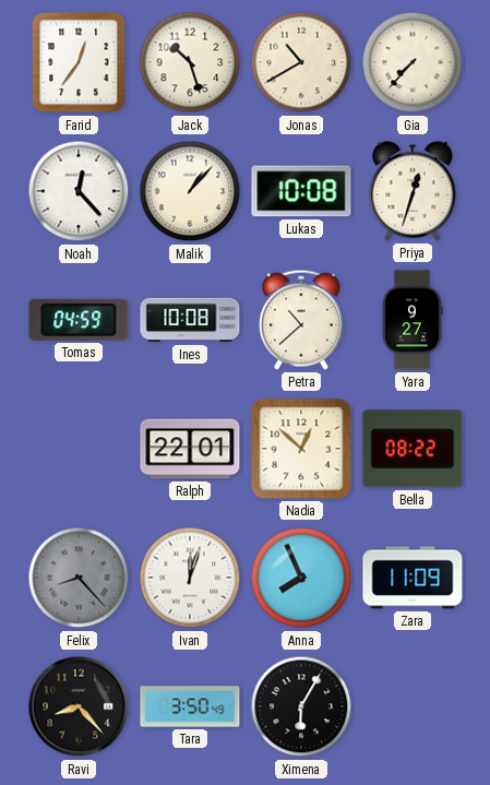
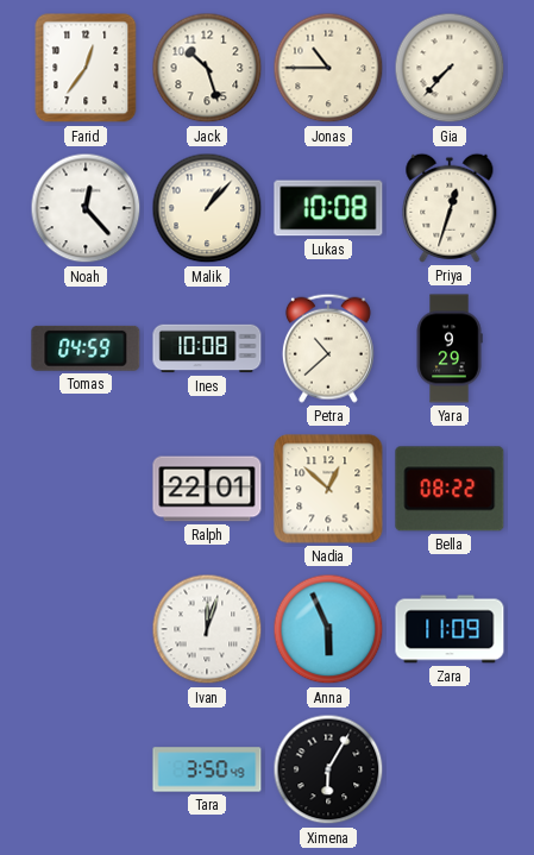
Jonas: 10:40 -> 10:45 (328, 68)
Yara: 9:27 -> 9:29 (450, 348)
Felix: 8:23 -> none (79, 578)
Anna: 7:56 -> 5:56 (328, 629)
Ravi: 8:23 -> none (79, 706)
